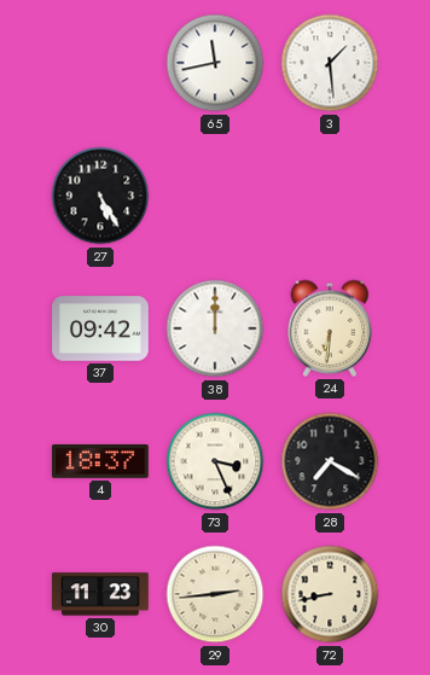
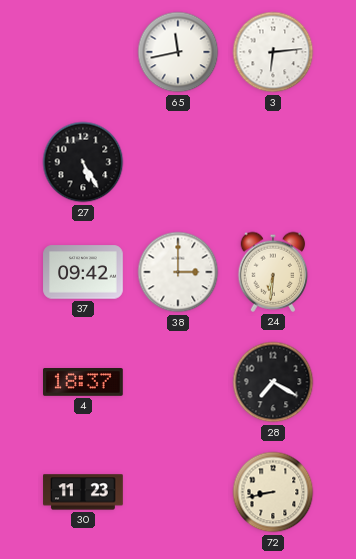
3: 1:29 -> 6:14 (273, 52)
38: 12:00 -> 3:00 (178, 272)
73: 3:26 -> none (215, 461)
29: 2:44 -> none (215, 594)
